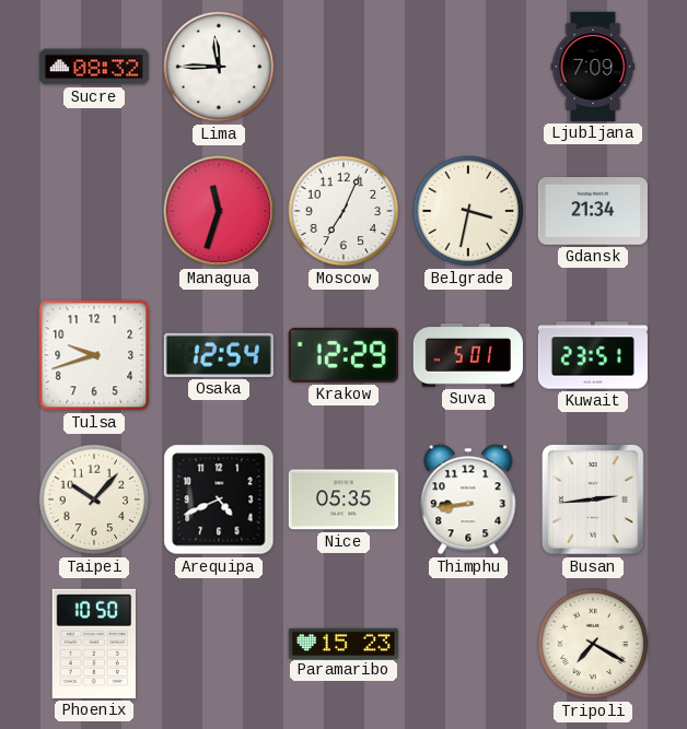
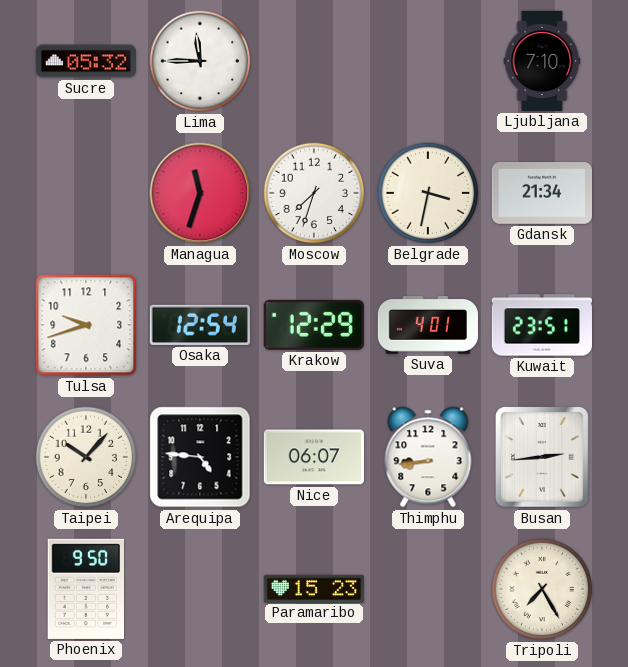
Sucre: 08:32 -> 05:32 (86, 61)
Ljubljana: 7:09 -> 7:10 (542, 61)
Moscow: 7:04 -> 7:33 (314, 193)
Suva: 5:01 -> 4:01 (428, 326)
Arequipa: 4:41 -> 4:46 (200, 457)
Nice: 05:35 -> 06:07 (314, 457)
Phoenix: 10:50 -> 9:50 (86, 589)
Tripoli: 7:20 -> 7:25 (542, 589)
